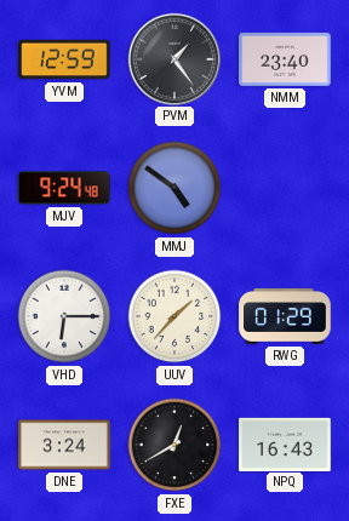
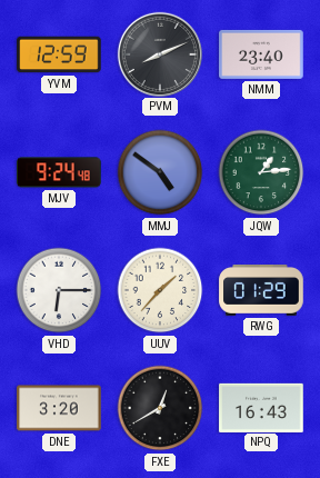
PVM: 1:24 -> 8:11 (159, 53)
JQW: none -> 1:14 (261, 172)
DNE: 3:24 -> 3:20 (59, 408)
